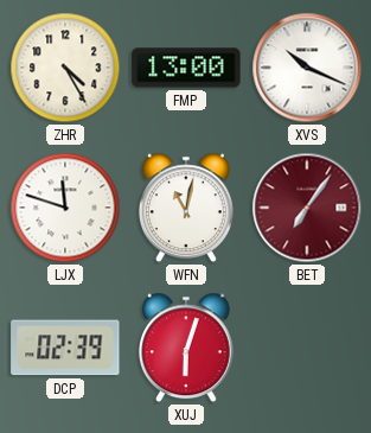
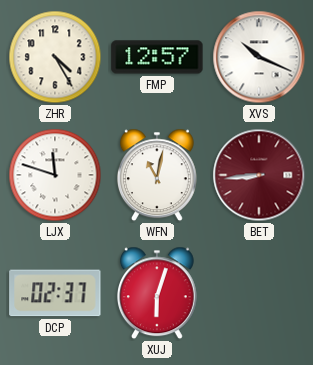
FMP: 13:00 -> 12:57 (157, 57)
BET: 7:06 -> 8:44 (259, 175)
DCP: 02:39 -> 02:37 (55, 293)
